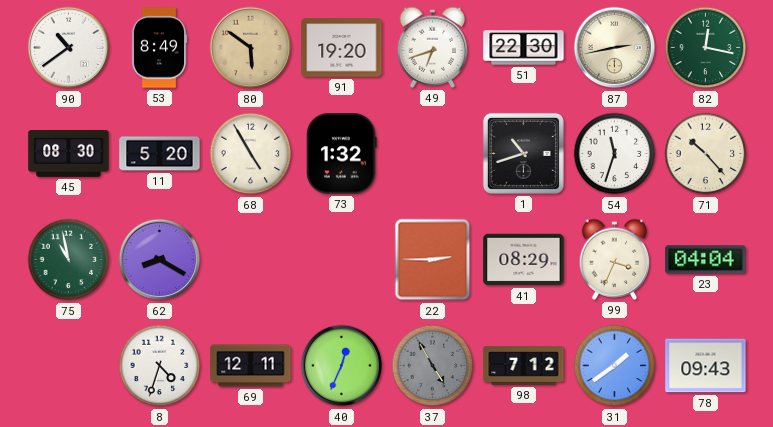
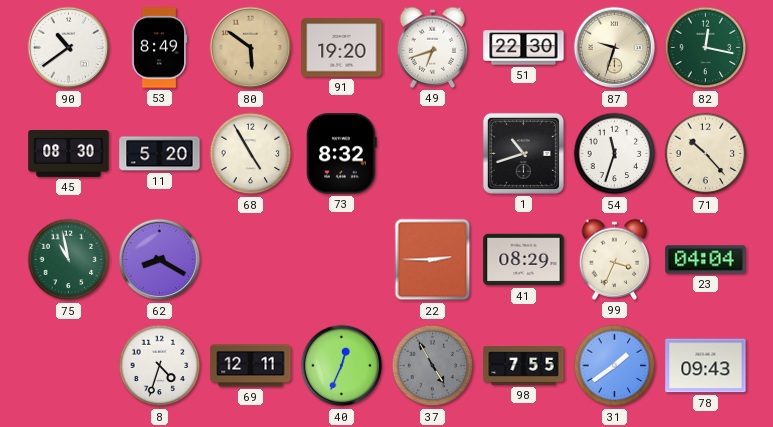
87: 2:43 -> 9:33 (615, 48)
73: 1:32 -> 8:32 (342, 154)
98: 7:12 -> 7:55 (524, 366)
